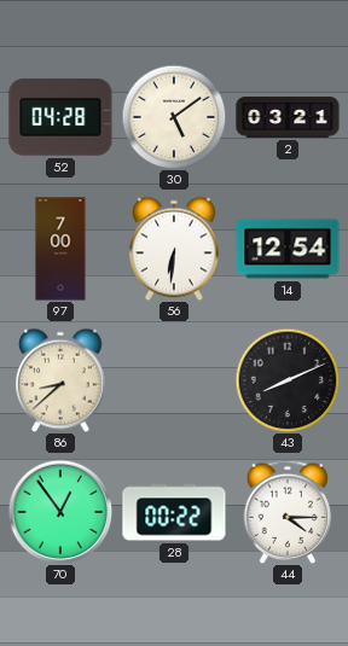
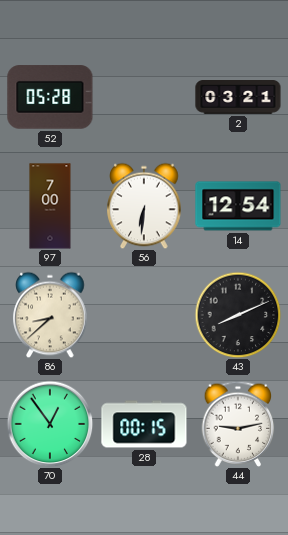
52: 04:28 -> 05:28 (50, 97)
30: 5:09 -> none (174, 117)
28: 00:22 -> 00:15 (144, 424)
44: 4:15 -> 9:13 (238, 424)
